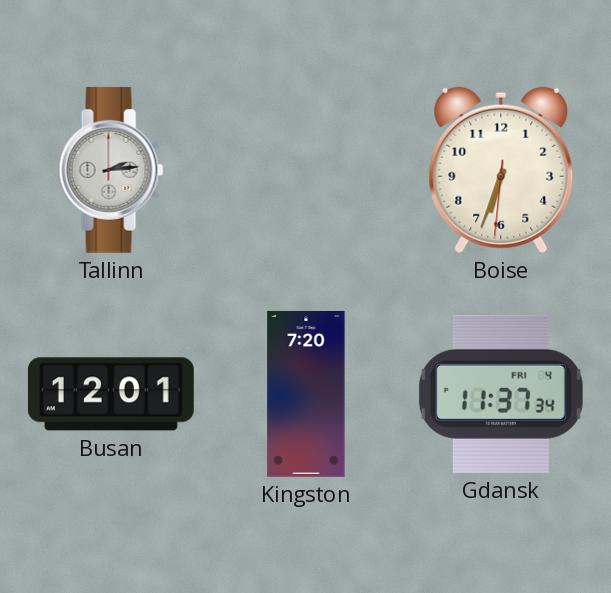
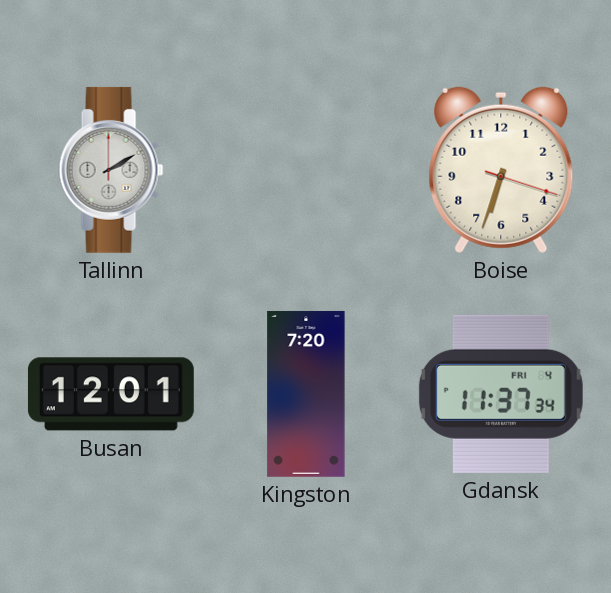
Tallinn: 2:14 -> 2:10 (111, 170)
Boise: 6:33:31 -> 6:33:18 (501, 170)
